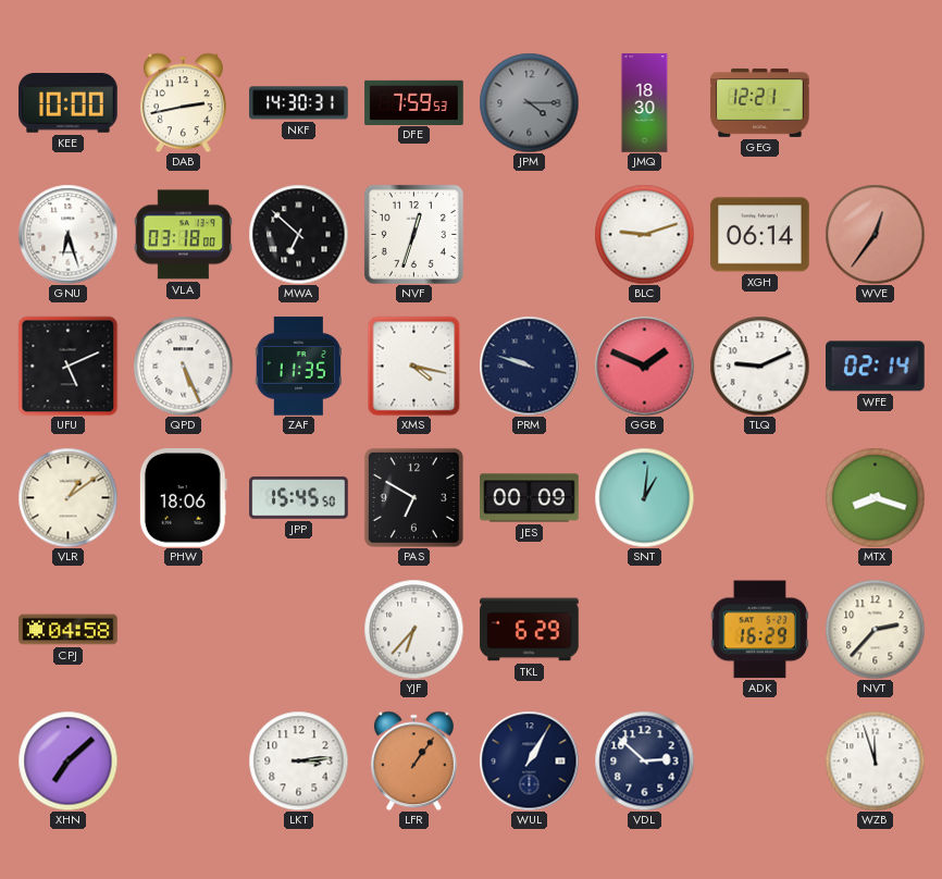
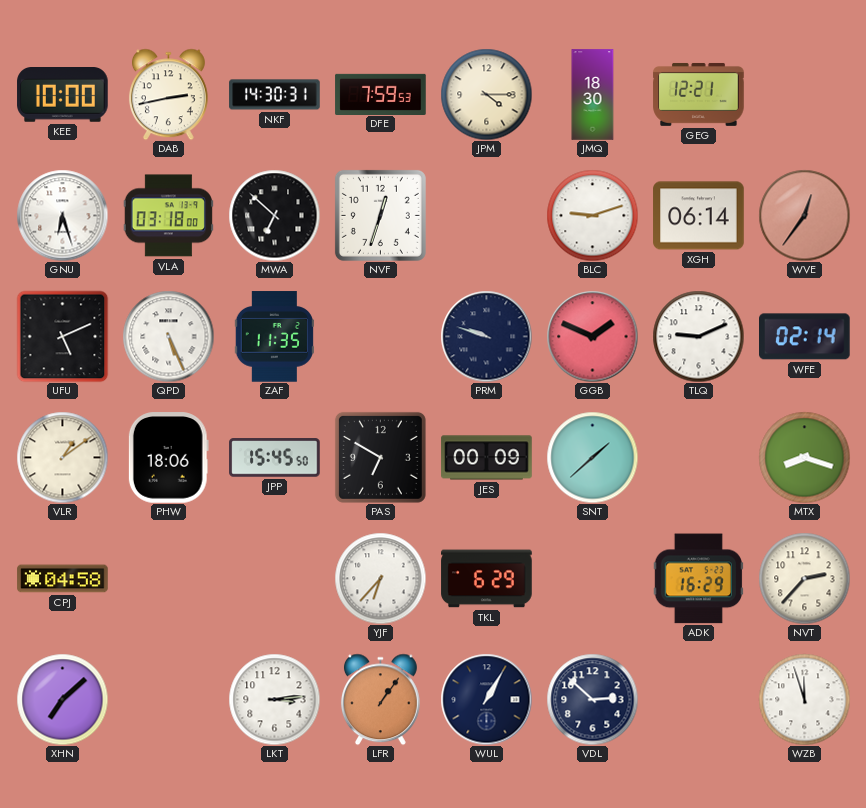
JPM dial: grey -> cream (486, 94)
XMS: 4:17 -> none (414, 366)
SNT: 1:01 -> 1:38 (592, 457)
